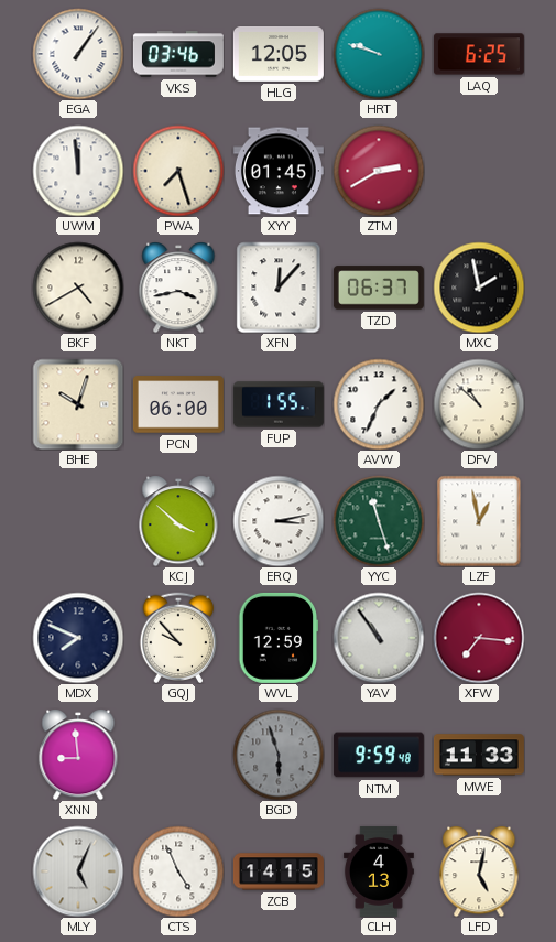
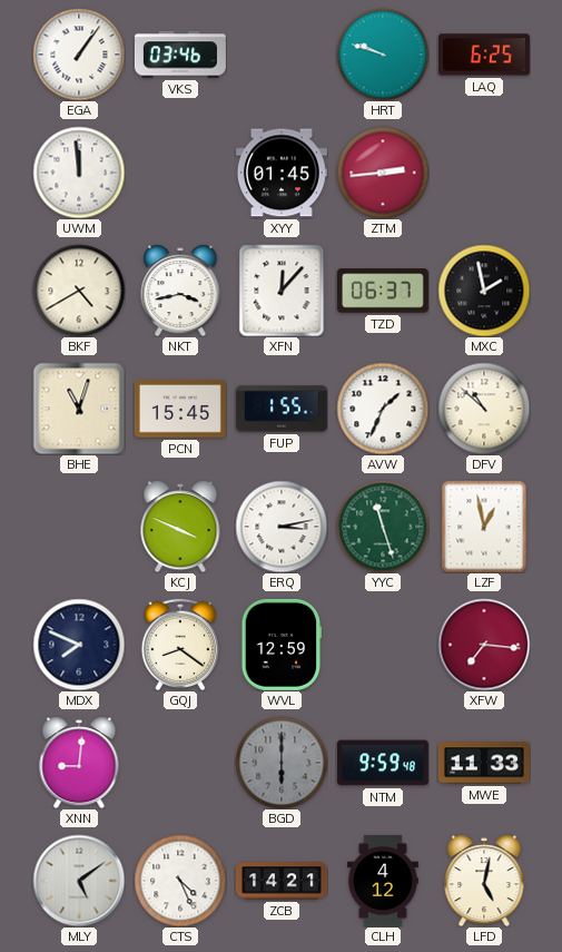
HLG: 12:05 -> none (279, 55)
PWA: 7:27 -> none (178, 171)
ZTM: 2:40 -> 2:44 (383, 173)
BHE: 10:03 -> 11:03 (79, 409)
PCN: 06:00 -> 15:45 (180, 409)
KCJ: 3:52 -> 3:49 (180, 527)
GQJ: 9:53 -> 8:21 (180, 644)
YAV: 10:54 -> none (379, 638)
XNN: 8:59 -> 9:01 (79, 763)
BGD: 5:57 -> 6:00 (282, 763)
MLY: 5:04 -> 5:09 (79, 881)
CTS: 4:56 -> 4:26 (180, 881)
ZCB: 14:15 -> 14:21 (282, 881)
CLH: 4:13 -> 4:12 (383, 881)
